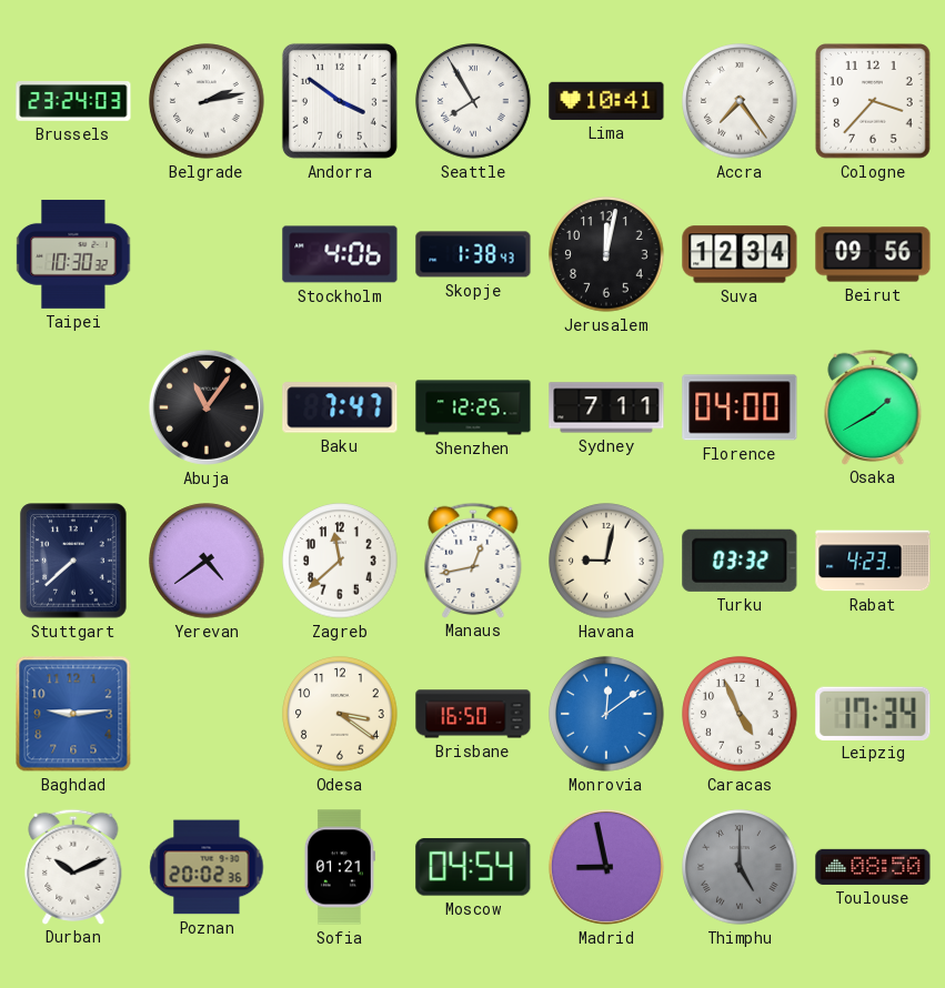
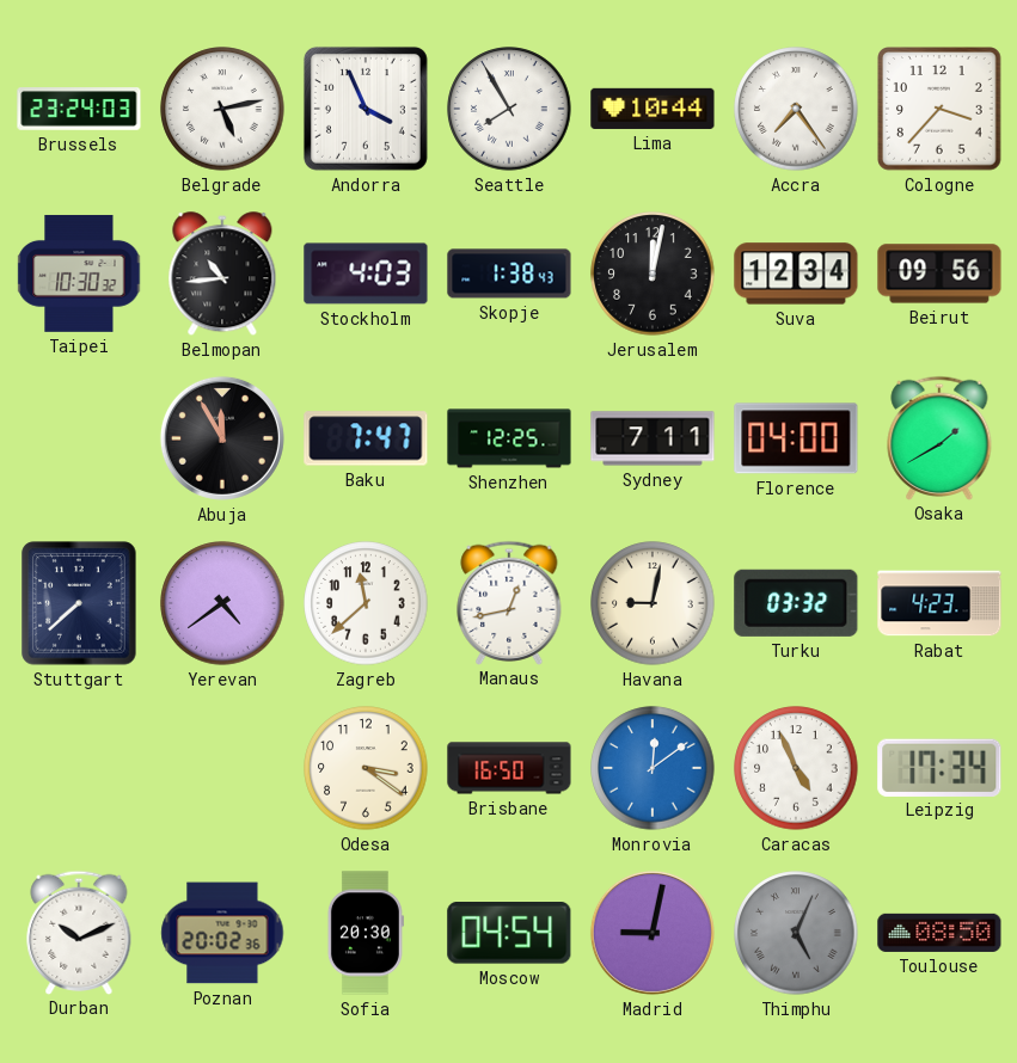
Belgrade: 2:13 -> 5:13 (222, 109)
Andorra: 3:51 -> 3:56 (366, 109)
Lima: 10:41 -> 10:44 (653, 109)
Belmopan: none -> 10:44 (222, 275)
Stockholm: 4:06 -> 4:03 (366, 274)
Abuja: 11:06 -> 11:55 (222, 438)
Baghdad: 9:14 -> none (73, 714)
Sofia: 01:21 -> 20:30 (366, 933)
Madrid: 8:58 -> 9:02 (653, 933)
Thimphu: 5:00 -> 5:04 (796, 933)
